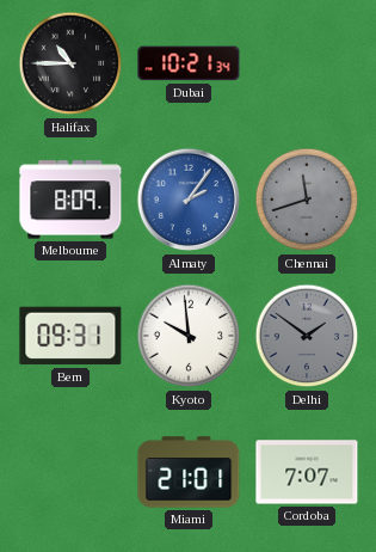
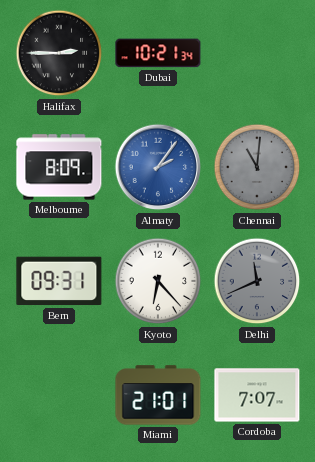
Halifax: 10:45 -> 2:45 (59, 53)
Chennai: 11:42 -> 11:01 (257, 167)
Kyoto: 9:59 -> 6:23 (158, 281)
Delhi: 1:51 -> 11:41 (257, 281)
